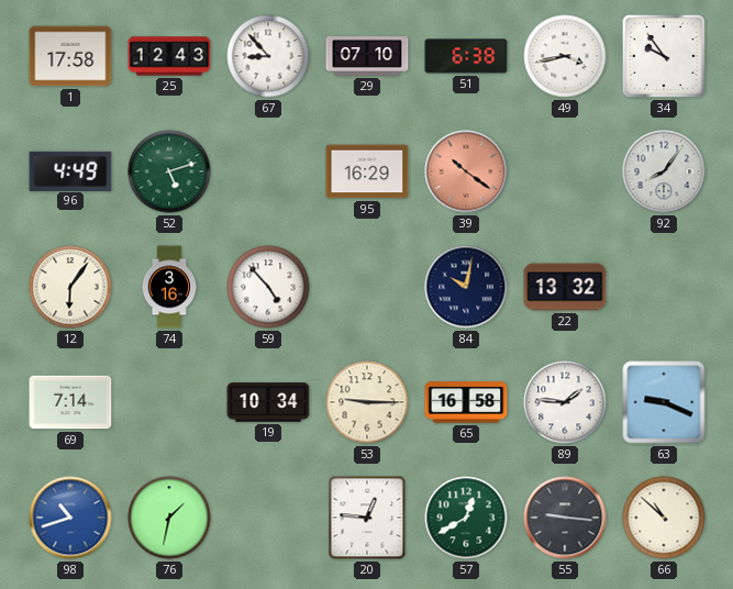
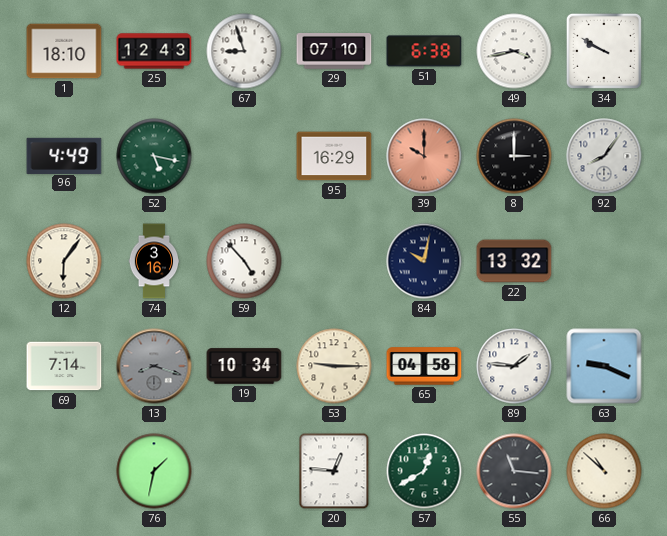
1: 17:58 -> 18:10 (64, 51)
67: 8:53 -> 8:57 (244, 51)
34: 9:54 -> 9:50 (604, 51)
52: 5:12 -> 5:17 (154, 156)
39: 10:21 -> 10:00 (424, 156)
8: none -> 3:00 (514, 156)
13: none -> 8:18 (154, 366)
65: 16:58 -> 04:58 (424, 366)
98: 10:42 -> none (70, 518)
55: 9:16 -> 11:16 (514, 471)
